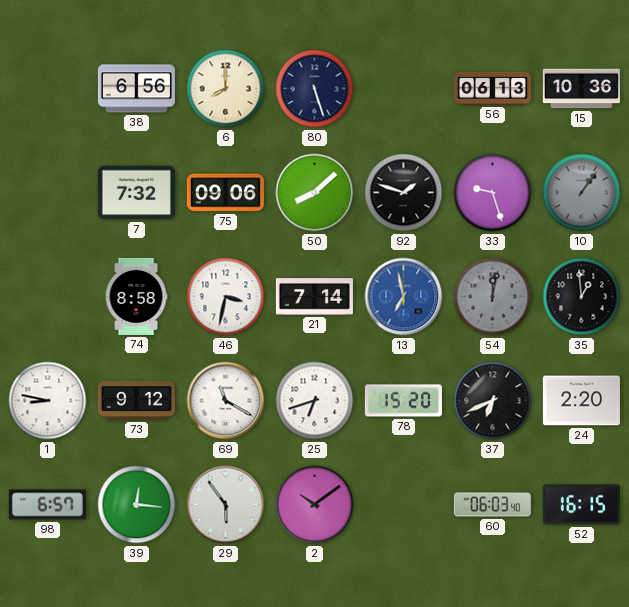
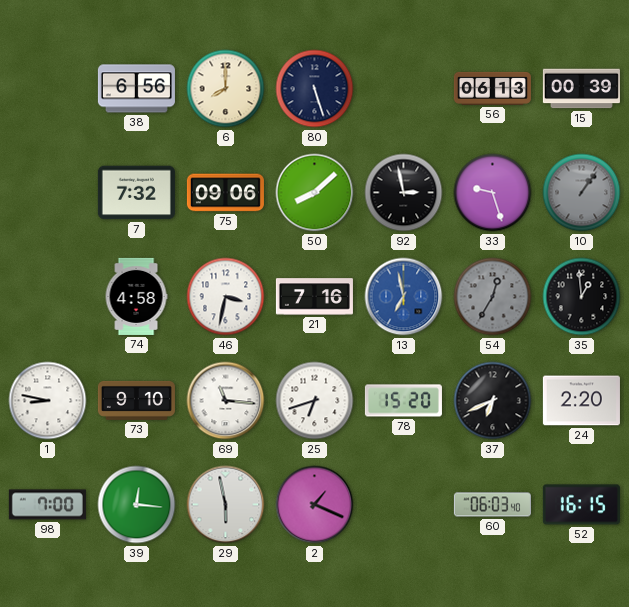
15: 10:36 -> 00:39 (581, 89)
92: 1:48 -> 2:58 (404, 193)
74: 8:58 -> 4:58 (136, 296)
21: 7:14 -> 7:16 (314, 297)
54: 12:02 -> 12:35 (493, 297)
73: 9:12 -> 9:10 (136, 400)
69: 11:20 -> 11:16 (226, 401)
98: 6:57 -> 7:00 (47, 505)
29: 5:54 -> 5:58 (226, 505)
2: 10:09 -> 1:19 (315, 505)
